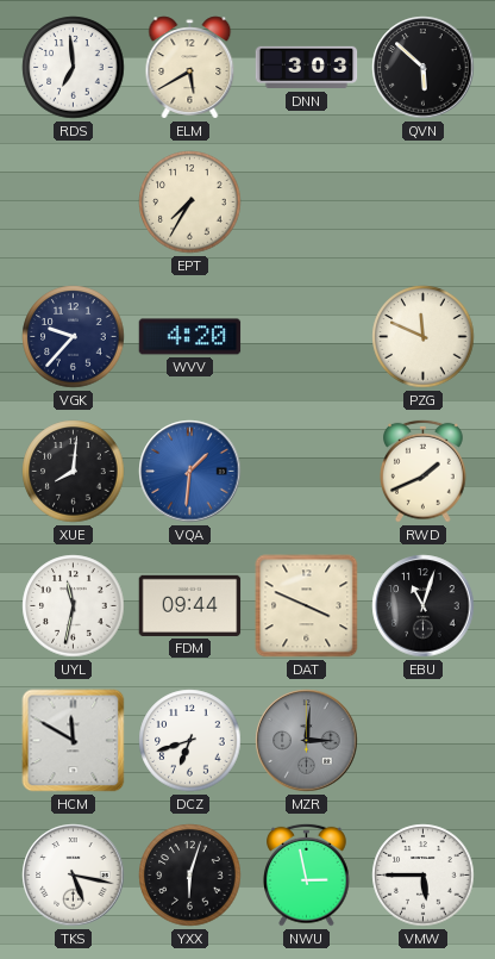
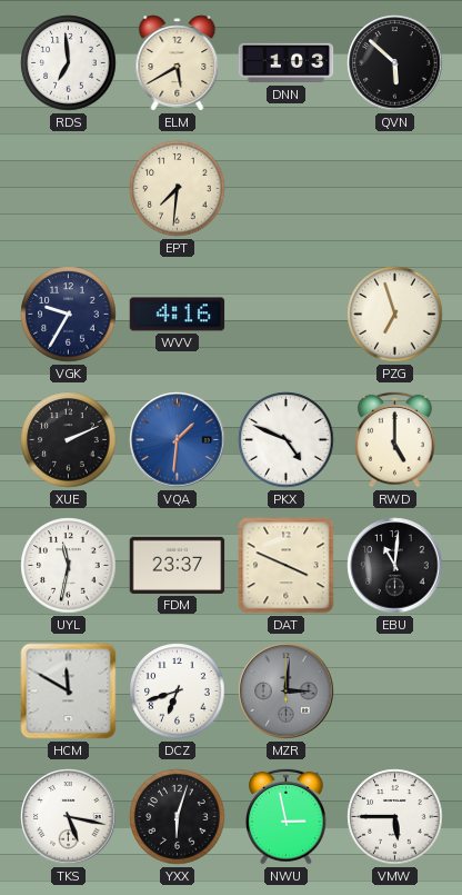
DNN: 3:03 -> 1:03 (287, 63)
EPT: 7:35 -> 7:31 (178, 189)
VGK: 9:37 -> 9:35 (69, 315)
WVV: 4:20 -> 4:16 (178, 315)
PZG: 11:49 -> 6:57 (395, 315)
XUE: 8:01 -> 2:11 (69, 440)
PKX: none -> 4:49 (287, 440)
RWD: 1:41 -> 5:00 (395, 439)
FDM: 09:44 -> 23:37 (178, 565)
EBU: 11:03 -> 11:01 (395, 566)
